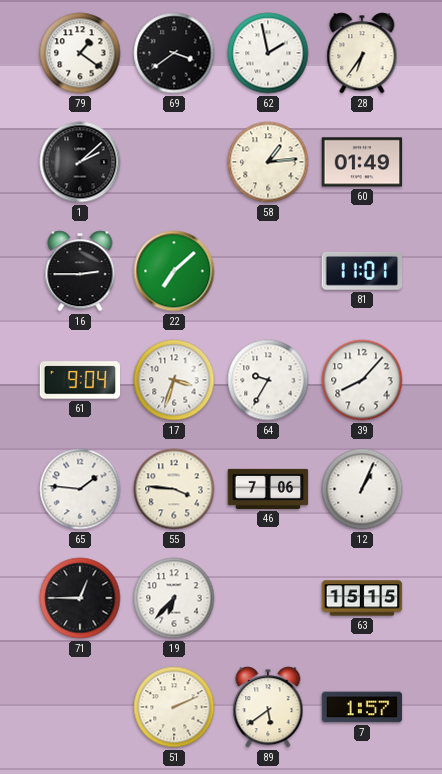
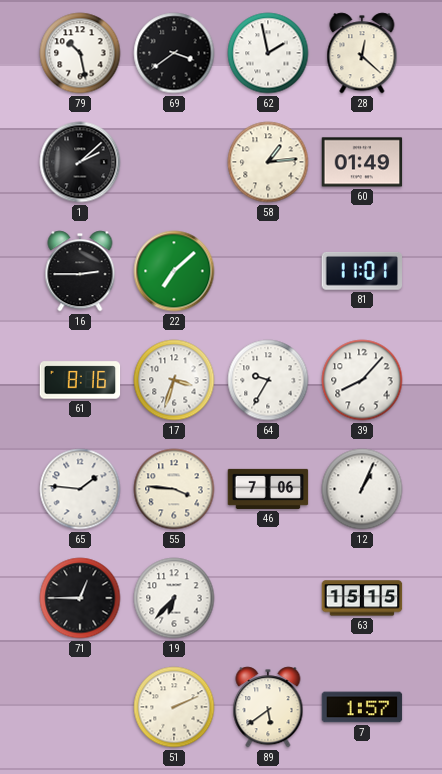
79: 1:21 -> 10:28 (80, 53)
28: 6:36 -> 12:22 (362, 53)
61: 9:04 -> 8:16 (80, 380)
